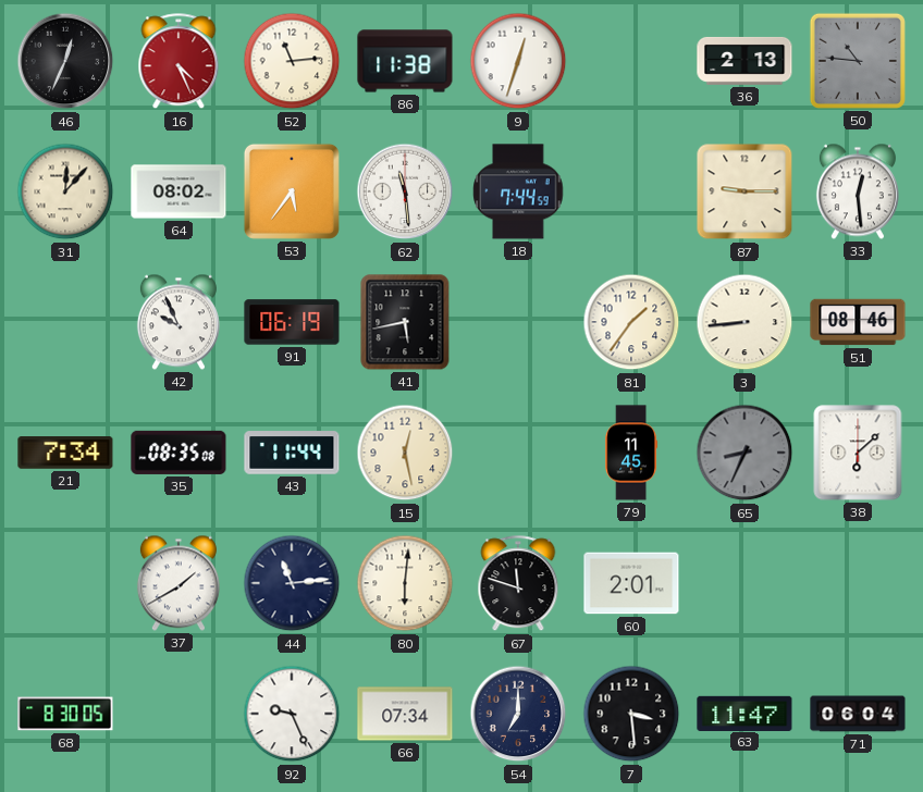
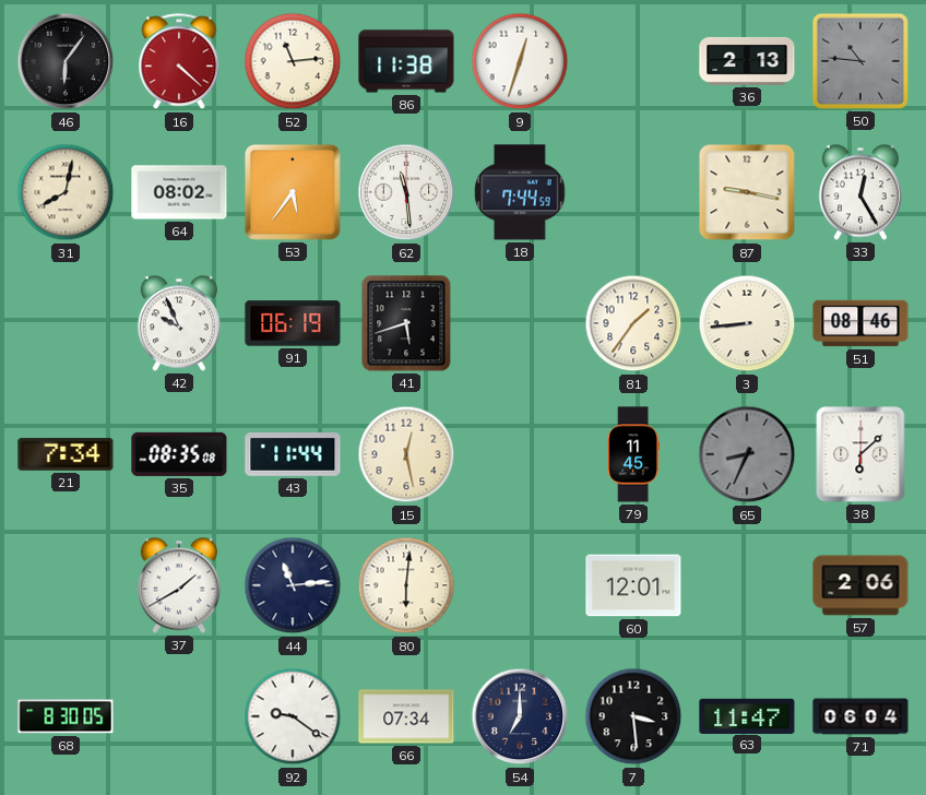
46: 12:34 -> 6:06 (66, 61)
16: 4:26 -> 4:22 (179, 62)
31: 12:07 -> 8:02 (66, 192)
87: 9:15 -> 9:17 (747, 192)
33: 12:29 -> 12:25 (860, 192)
41: 5:43 -> 5:42 (406, 323)
67: 11:48 -> none (518, 584)
60: 2:01 -> 12:01 (633, 585)
57: none -> 2:06 (860, 585)
92: 9:26 -> 9:21 (293, 716)
